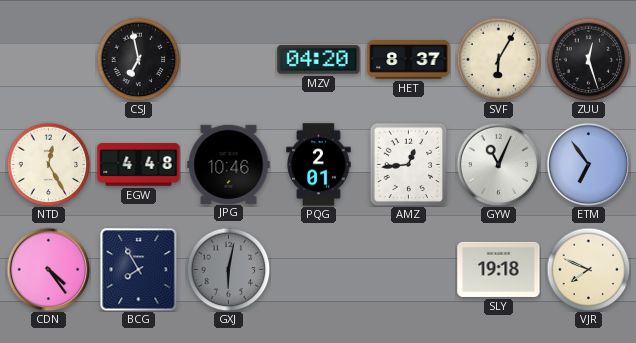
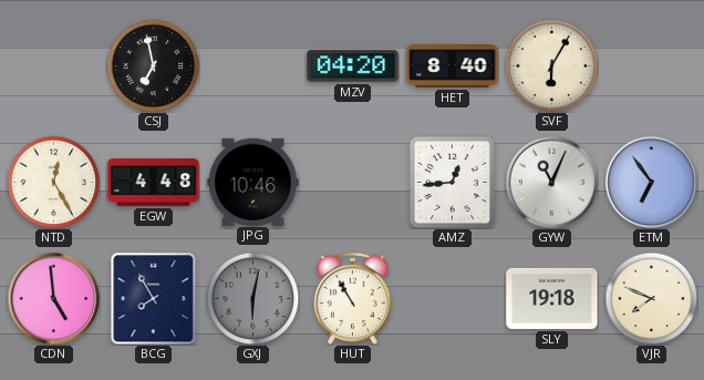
HET: 8:37 -> 8:40 (453, 66)
ZUU: 12:27 -> none (588, 59)
PQG: 2:01 -> none (319, 165)
CDN: 4:24 -> 4:59 (53, 298)
HUT: none -> 10:55 (352, 298)
